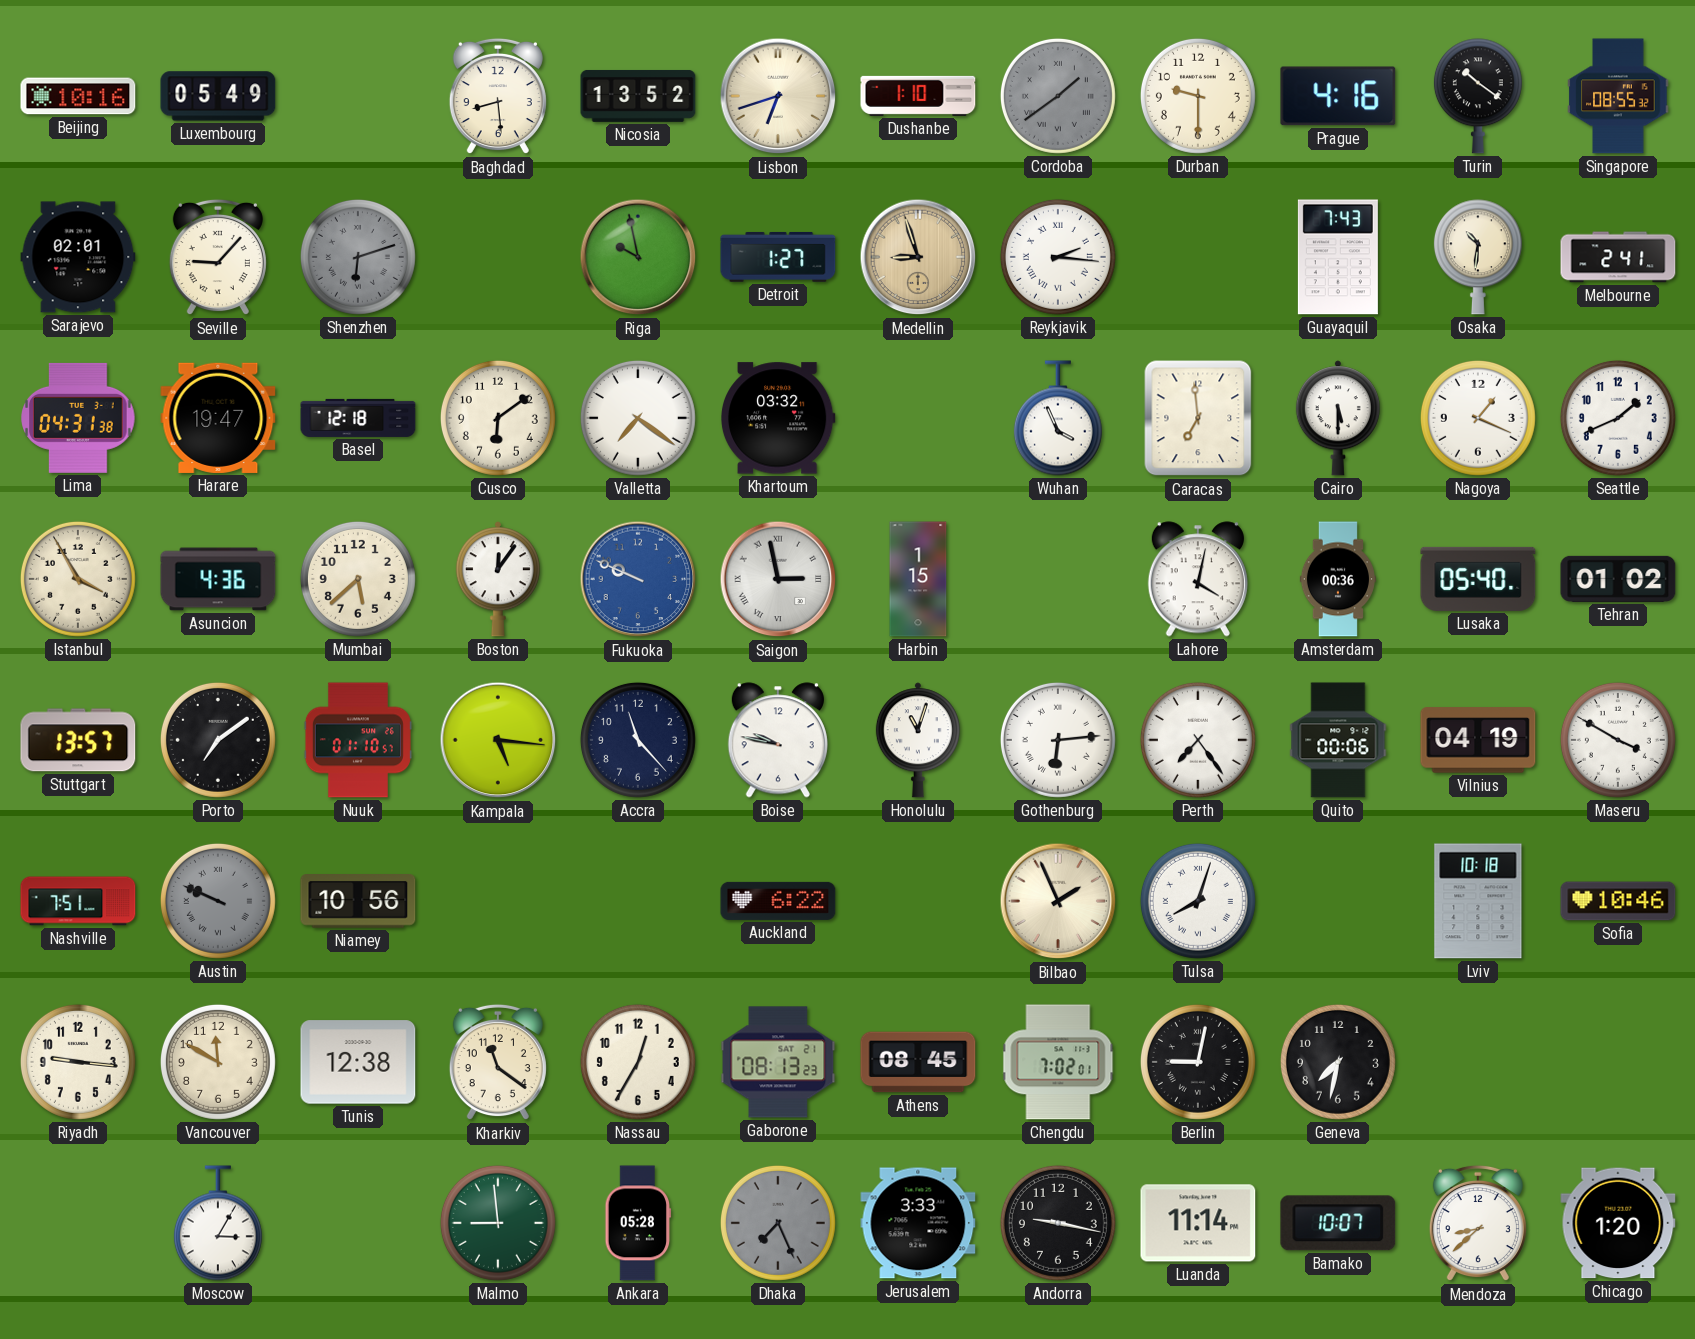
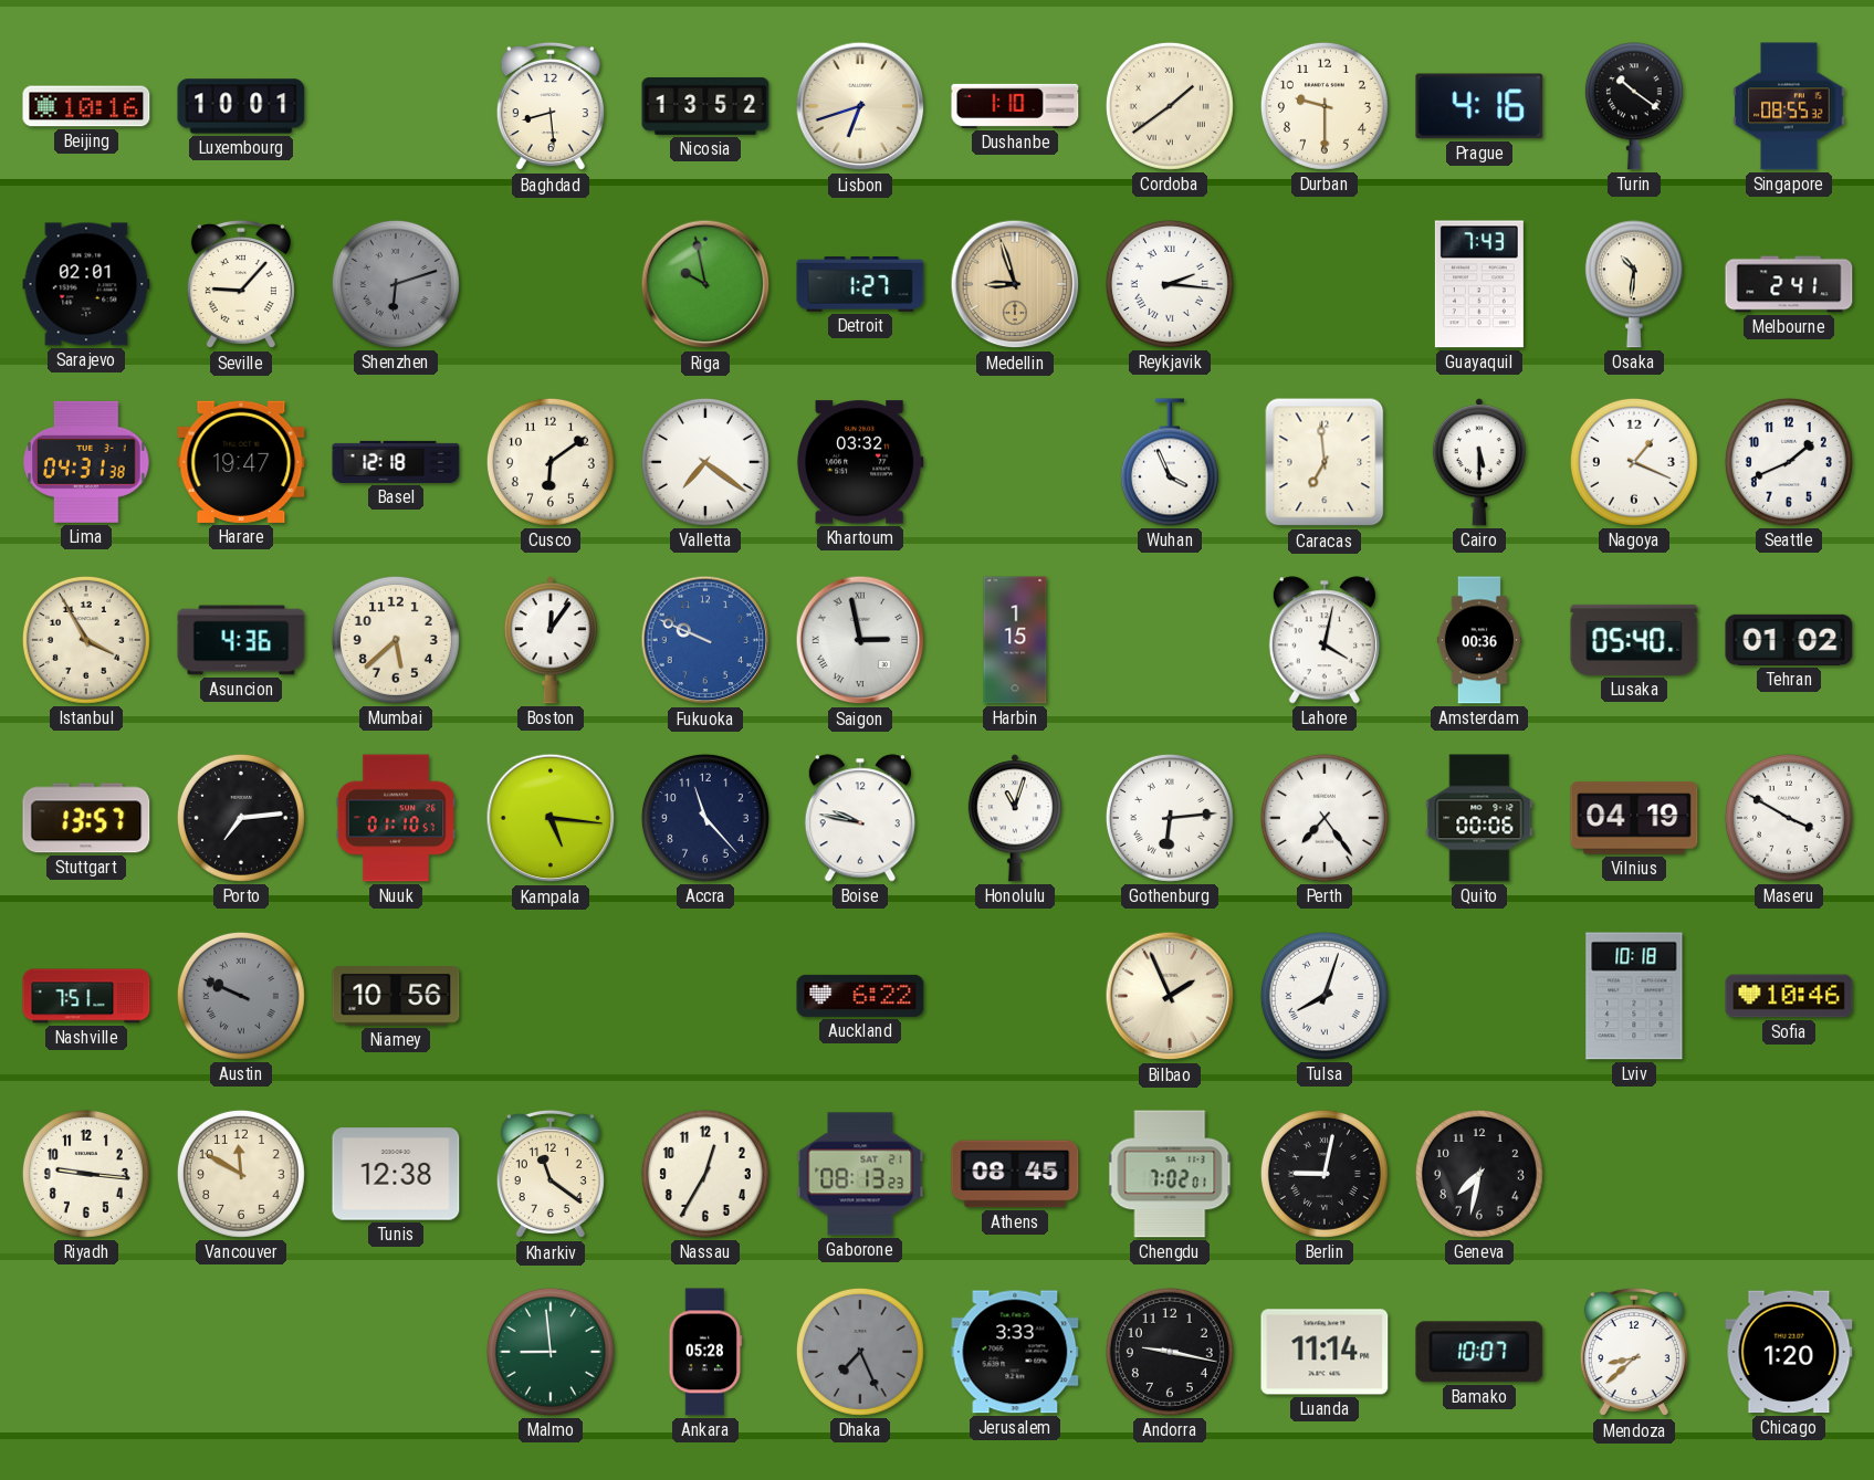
Luxembourg: 05:49 -> 10:01 (241, 106)
Cordoba dial: grey -> cream (1170, 106)
Porto: 7:09 -> 7:14 (241, 818)
Moscow: 3:05 -> none (218, 1223)
